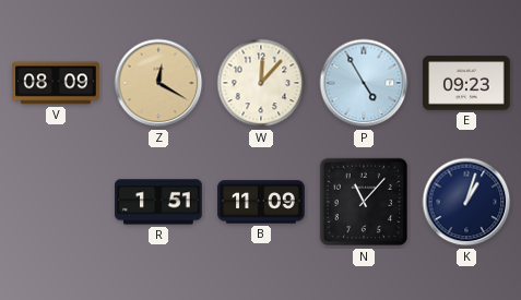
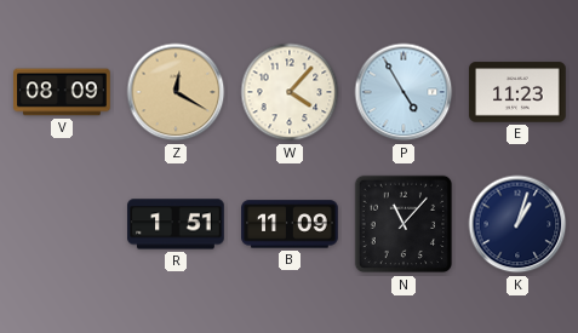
W: 12:07 -> 4:07 (290, 92)
E: 09:23 -> 11:23 (517, 92)
